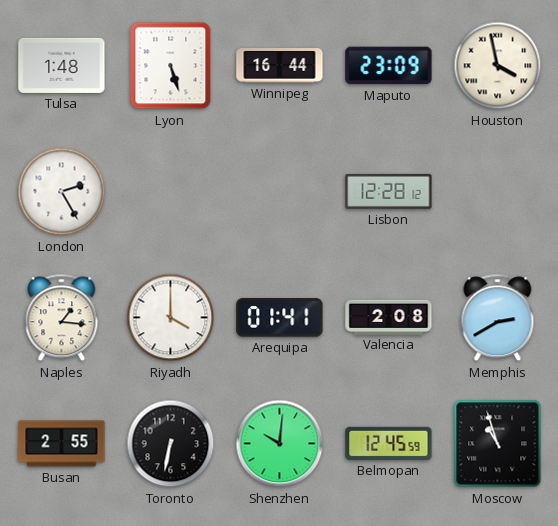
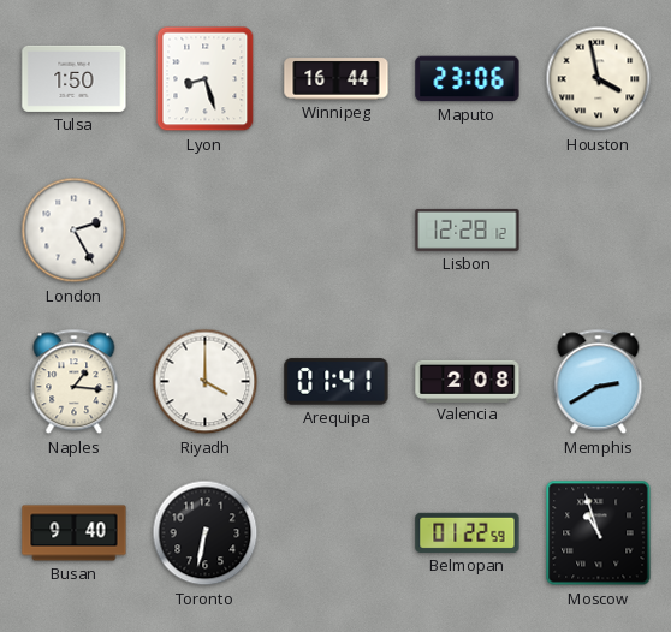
Tulsa: 1:48 -> 1:50 (75, 78)
Lyon: 5:27 -> 8:27 (206, 79)
Maputo: 23:09 -> 23:06 (468, 79)
Busan: 2:55 -> 9:40 (75, 533)
Shenzhen: 10:01 -> none (280, 444)
Belmopan: 12:45 -> 01:22 (468, 532)
